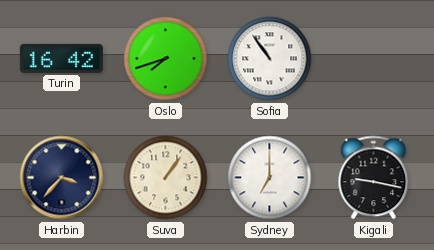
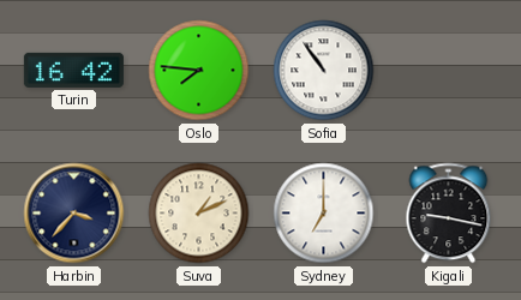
Oslo: 7:42 -> 7:46 (199, 71)
Suva: 1:06 -> 1:11 (199, 214)
